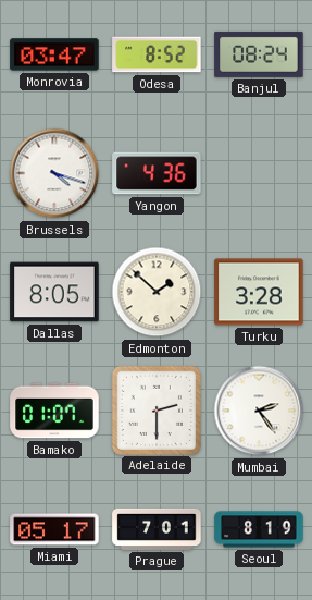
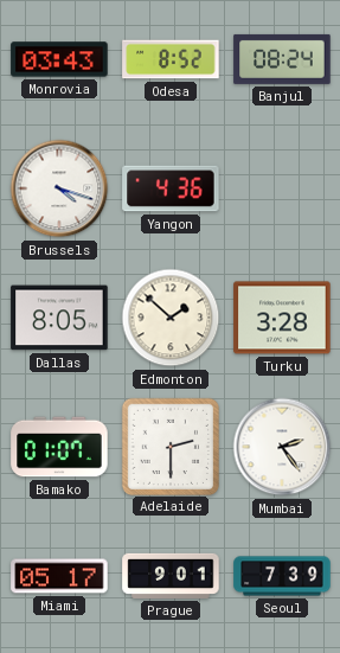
Monrovia: 03:47 -> 03:43 (59, 59)
Prague: 7:01 -> 9:01 (171, 576)
Seoul: 8:19 -> 7:39 (282, 576)
